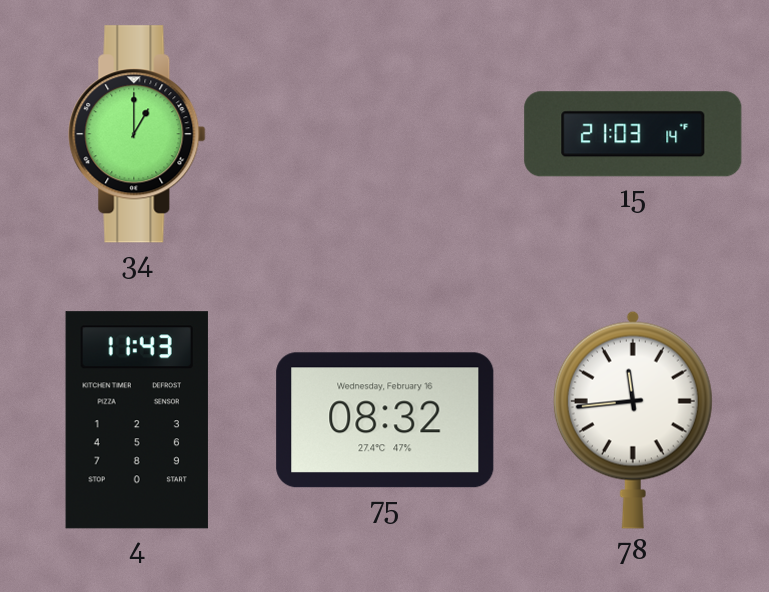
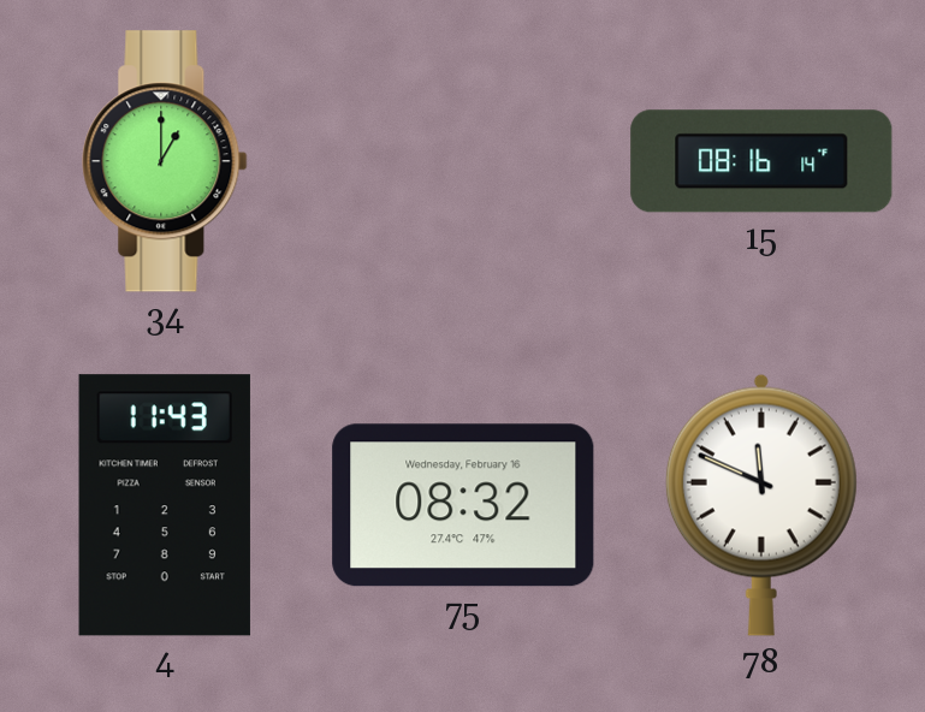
15: 21:03 -> 08:16 (761, 161)
78: 11:44 -> 11:49 (761, 505)
